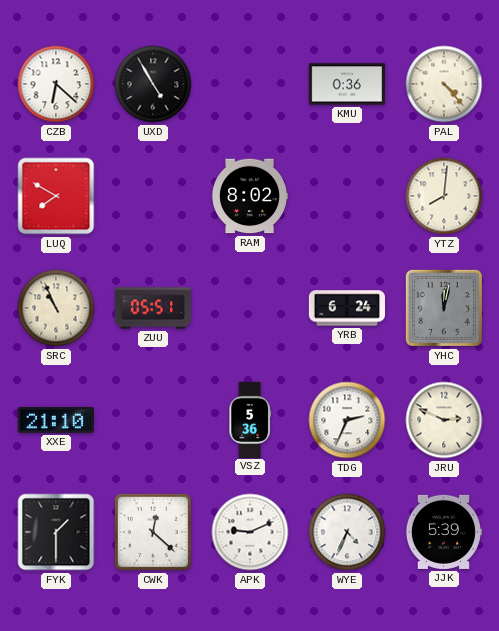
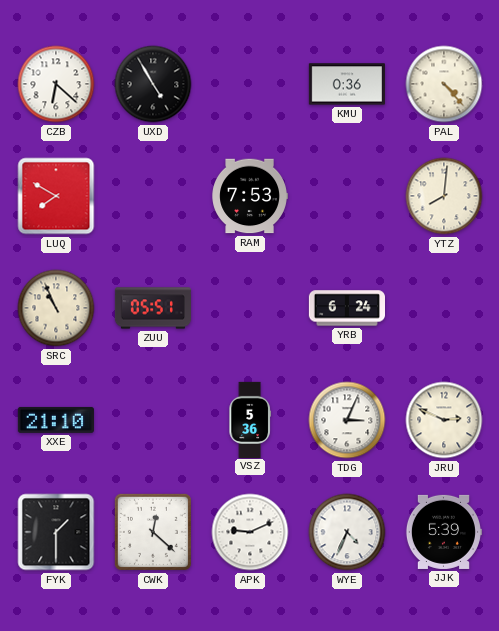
RAM: 8:02 -> 7:53 (250, 196)
YHC: 12:02 -> none (444, 308)
TDG: 2:34 -> 3:04 (347, 420)
